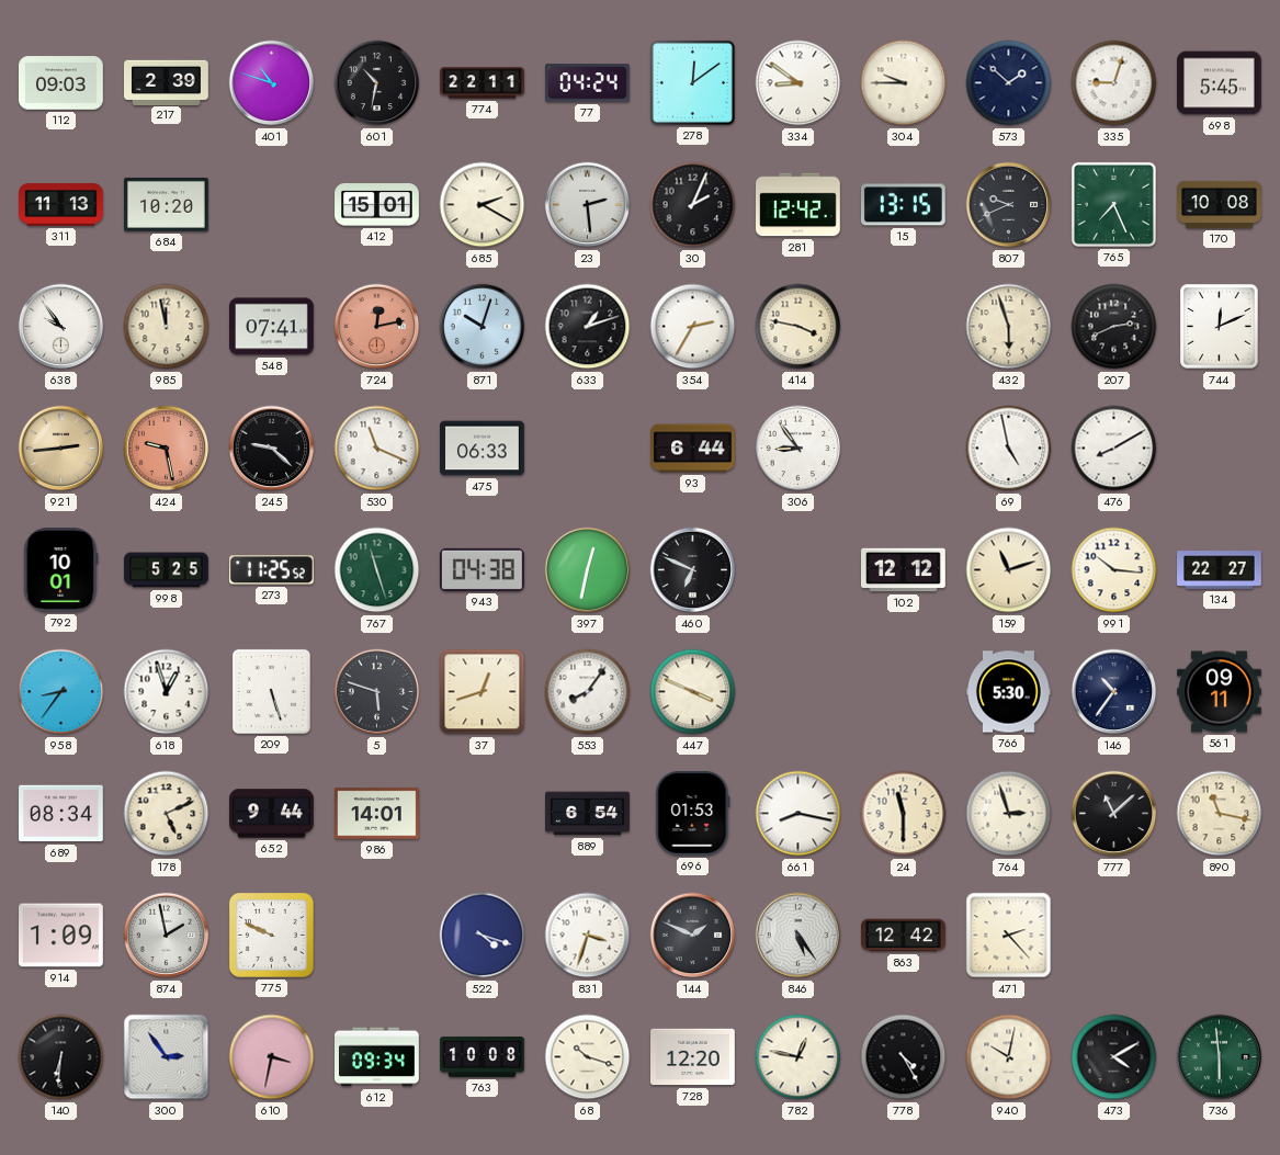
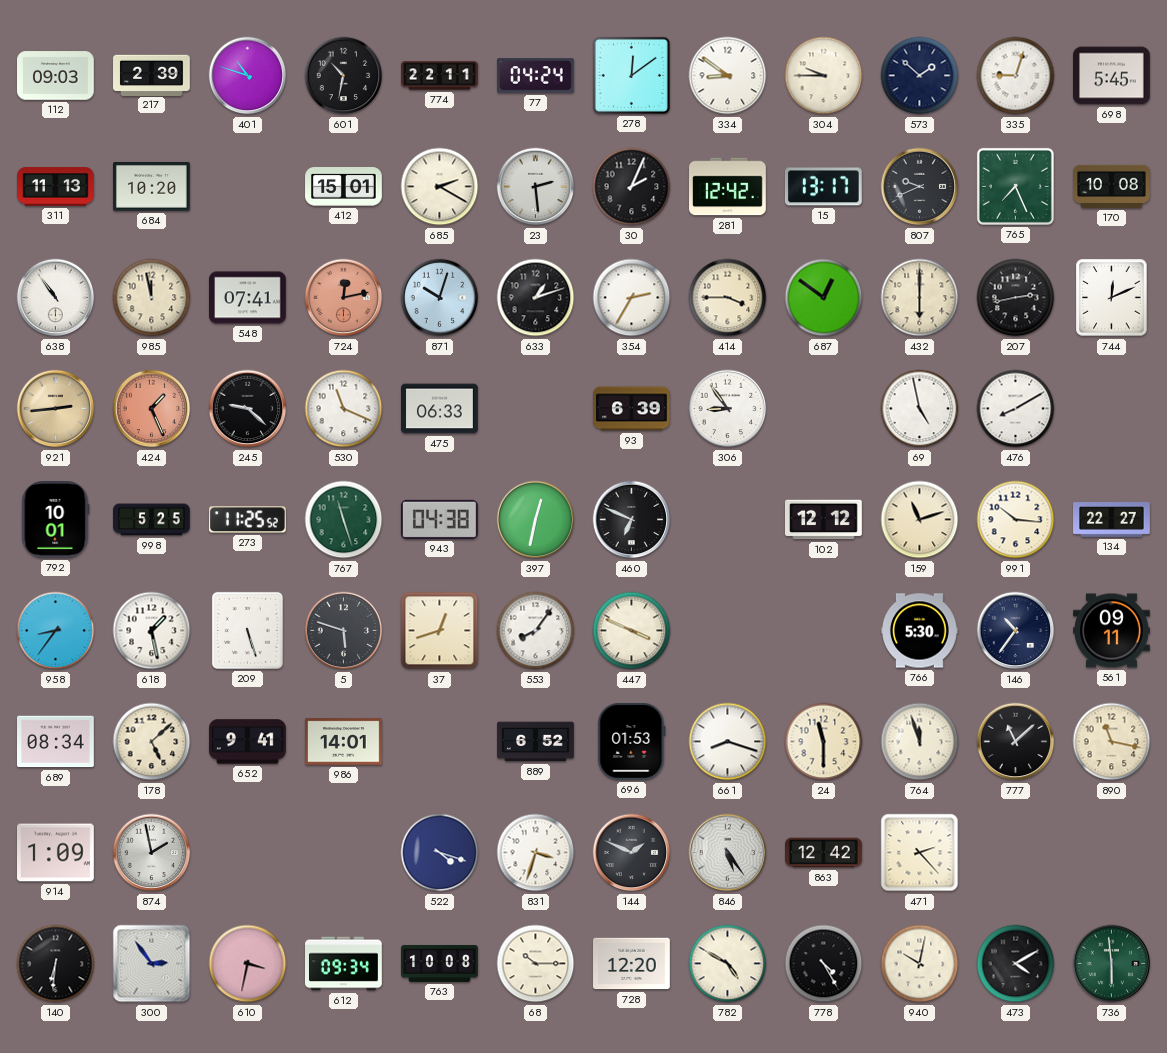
15: 13:15 -> 13:17 (823, 187)
638: 9:54 -> 10:54 (56, 298)
414: 3:47 -> 3:45 (728, 298)
687: none -> 12:51 (824, 298)
432: 5:57 -> 6:00 (920, 298)
207: 2:41 -> 2:43 (1016, 298)
424: 9:28 -> 1:26 (152, 409)
93: 6:44 -> 6:39 (632, 409)
618: 12:57 -> 1:28 (152, 631)
178: 5:11 -> 5:08 (152, 742)
652: 9:44 -> 9:41 (248, 742)
889: 6:54 -> 6:52 (536, 742)
661: 8:17 -> 8:18 (728, 742)
764: 2:57 -> 11:57 (920, 742)
775: 9:49 -> none (271, 935)
68: 10:18 -> 10:15 (536, 964)
782: 12:47 -> 4:50 (728, 964)
